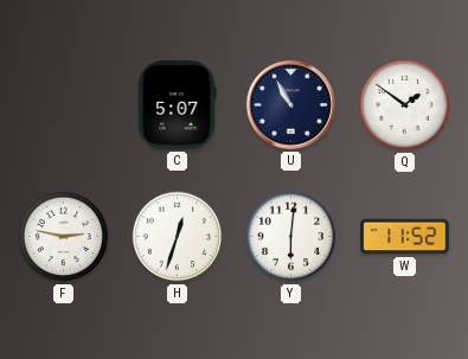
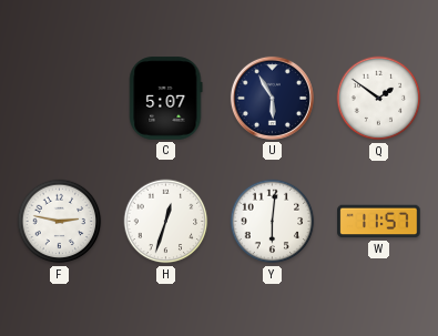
U: 10:55 -> 5:55 (272, 98)
W: 11:52 -> 11:57 (379, 222)
